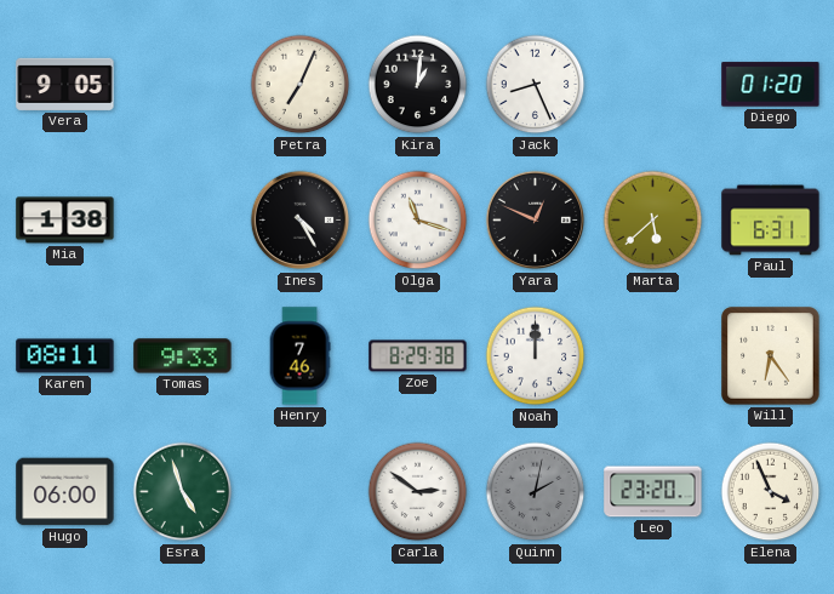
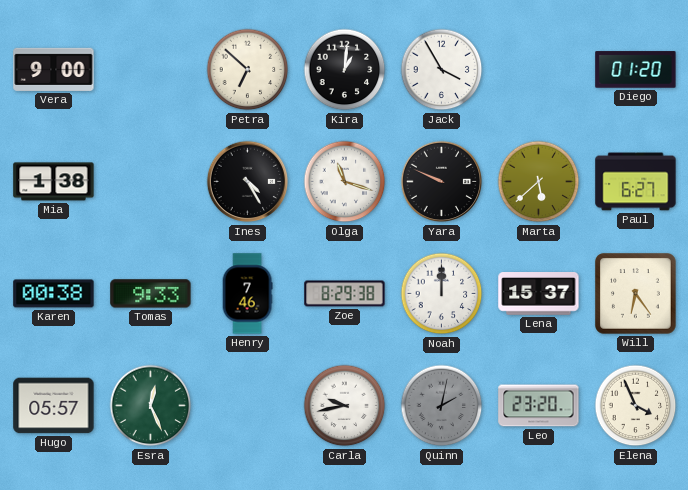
Vera: 9:05 -> 9:00 (54, 69)
Petra: 7:04 -> 6:52 (248, 70)
Jack: 8:26 -> 3:55 (442, 70)
Yara: 12:49 -> 9:49 (442, 182)
Paul: 6:31 -> 6:27 (636, 182)
Karen: 08:11 -> 00:38 (54, 294)
Lena: none -> 15:37 (539, 294)
Hugo: 06:00 -> 05:57 (54, 406)
Esra: 4:57 -> 12:26 (151, 406)
Carla: 2:51 -> 9:43 (345, 406)
